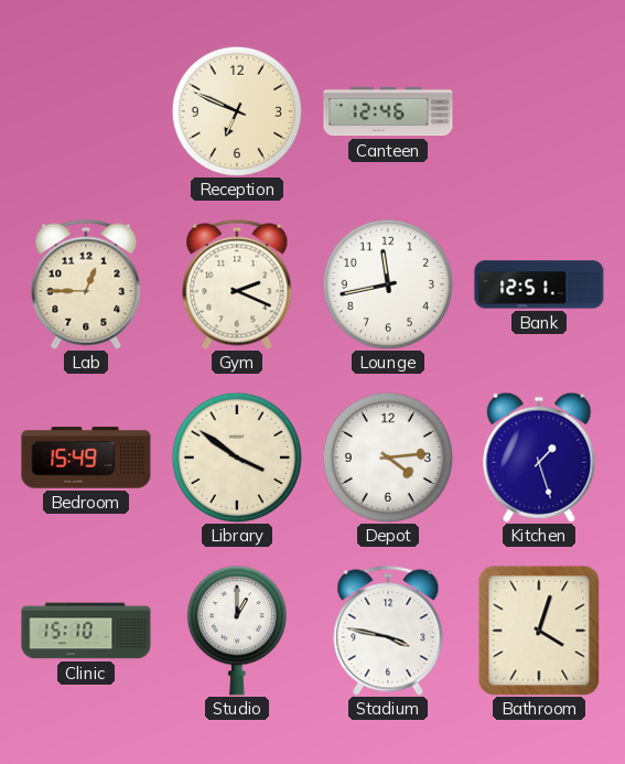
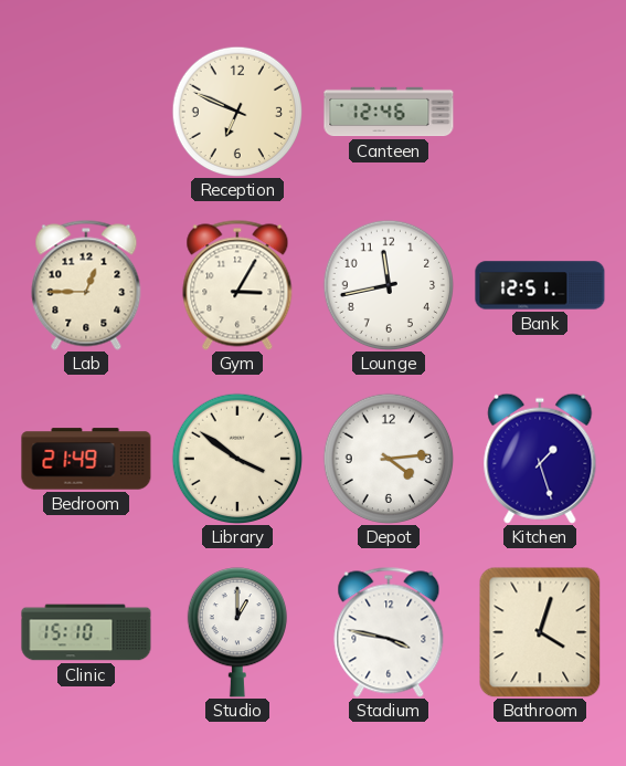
Gym: 2:19 -> 3:05 (237, 285)
Bedroom: 15:49 -> 21:49 (86, 459)
